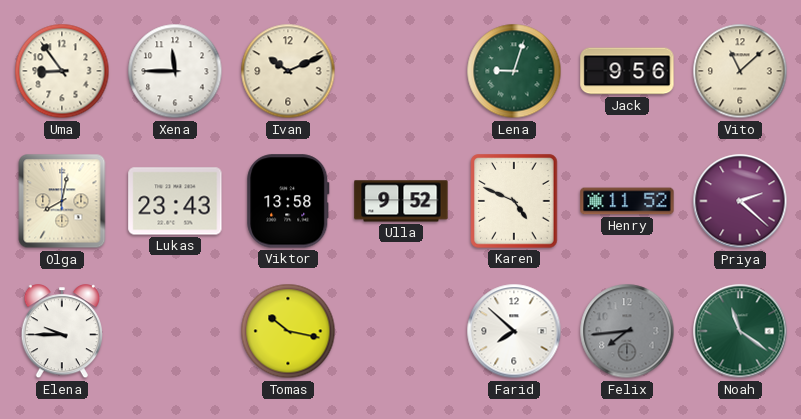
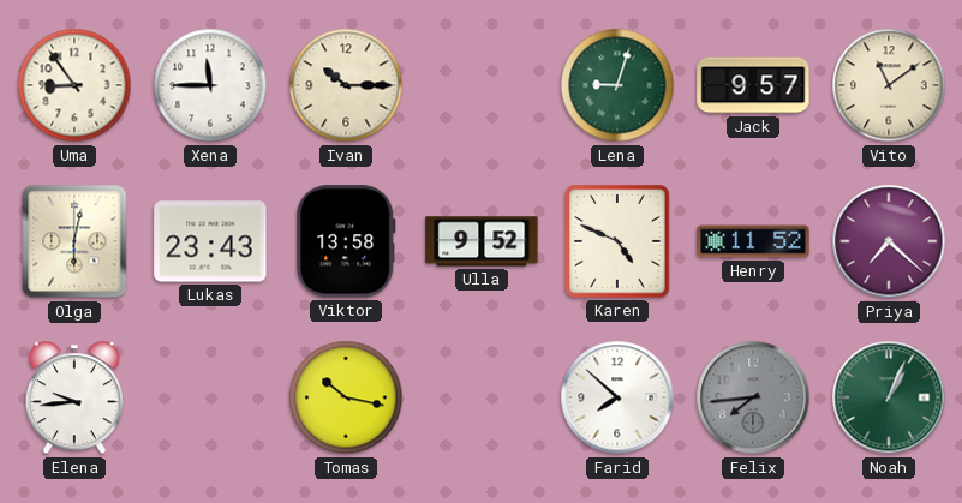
Ivan: 10:11 -> 10:15 (346, 85)
Jack: 9:56 -> 9:57 (753, 85)
Vito: 11:08 -> 11:09 (889, 85)
Olga: 8:02 -> 6:02 (74, 241)
Priya: 2:22 -> 7:22 (889, 241)
Elena: 9:45 -> 9:44 (73, 399)
Noah: 11:21 -> 1:04 (889, 397)
